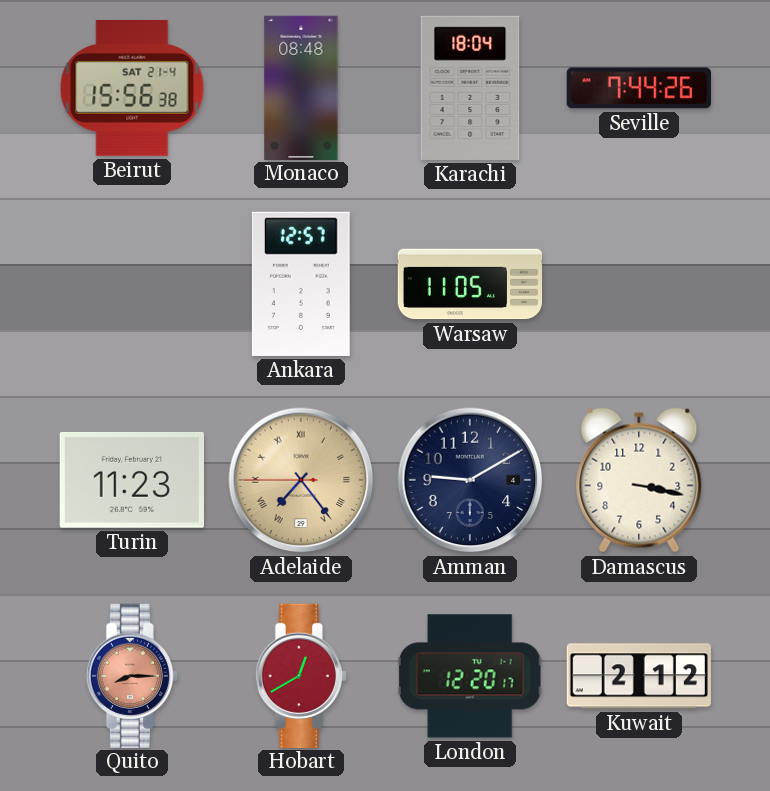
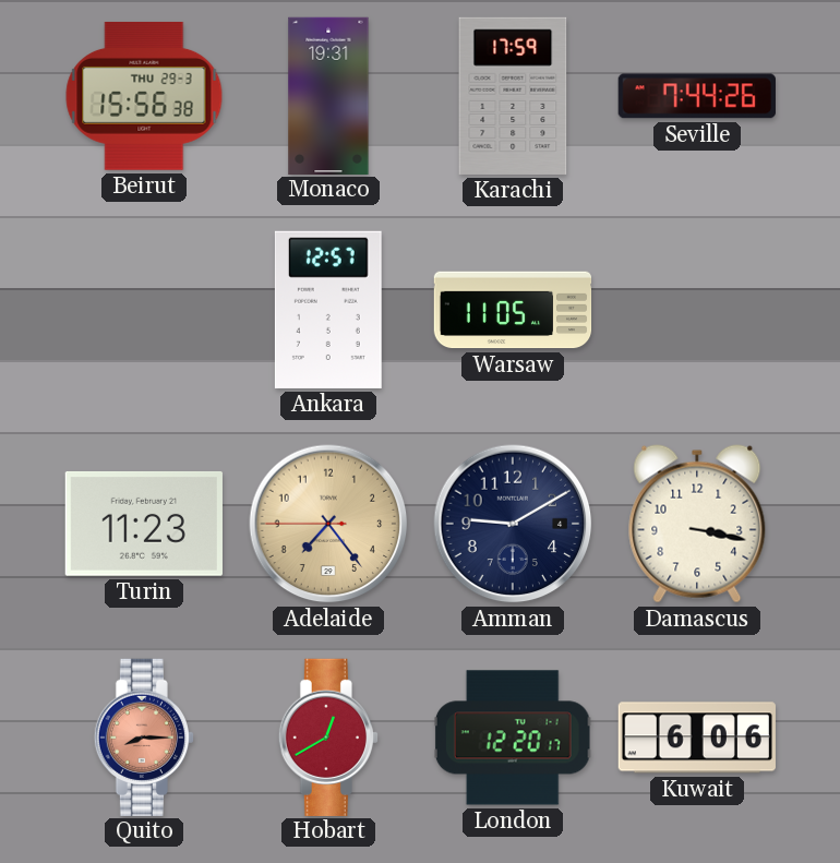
Beirut date: SAT 21-4 -> THU 29-3 (144, 96)
Monaco: 08:48 -> 19:31 (328, 95)
Karachi: 18:04 -> 17:59 (513, 96)
Adelaide numerals: Roman -> Arabic (328, 524)
Kuwait: 2:12 -> 6:06 (697, 738)
